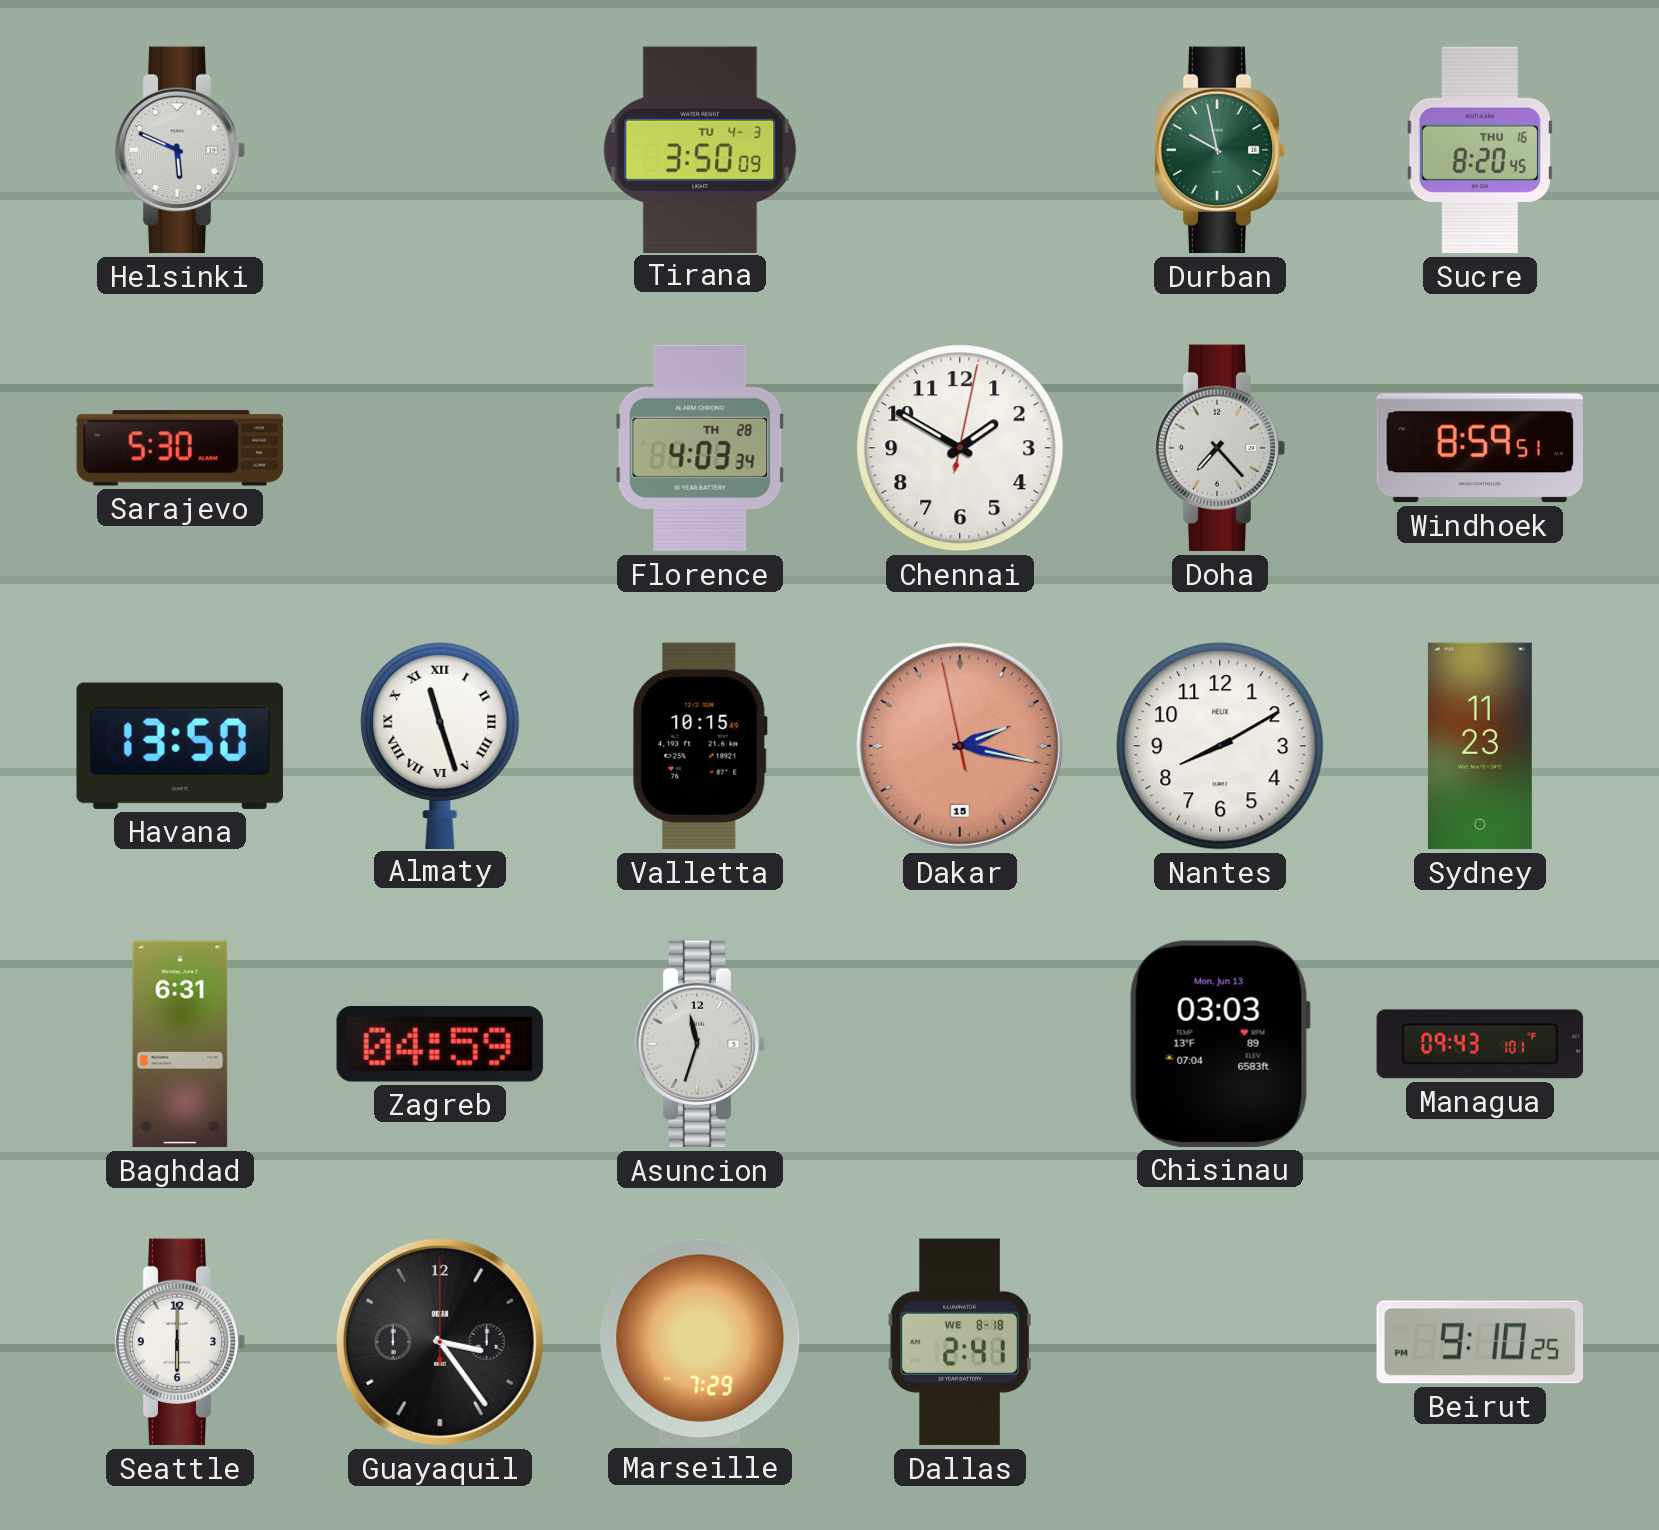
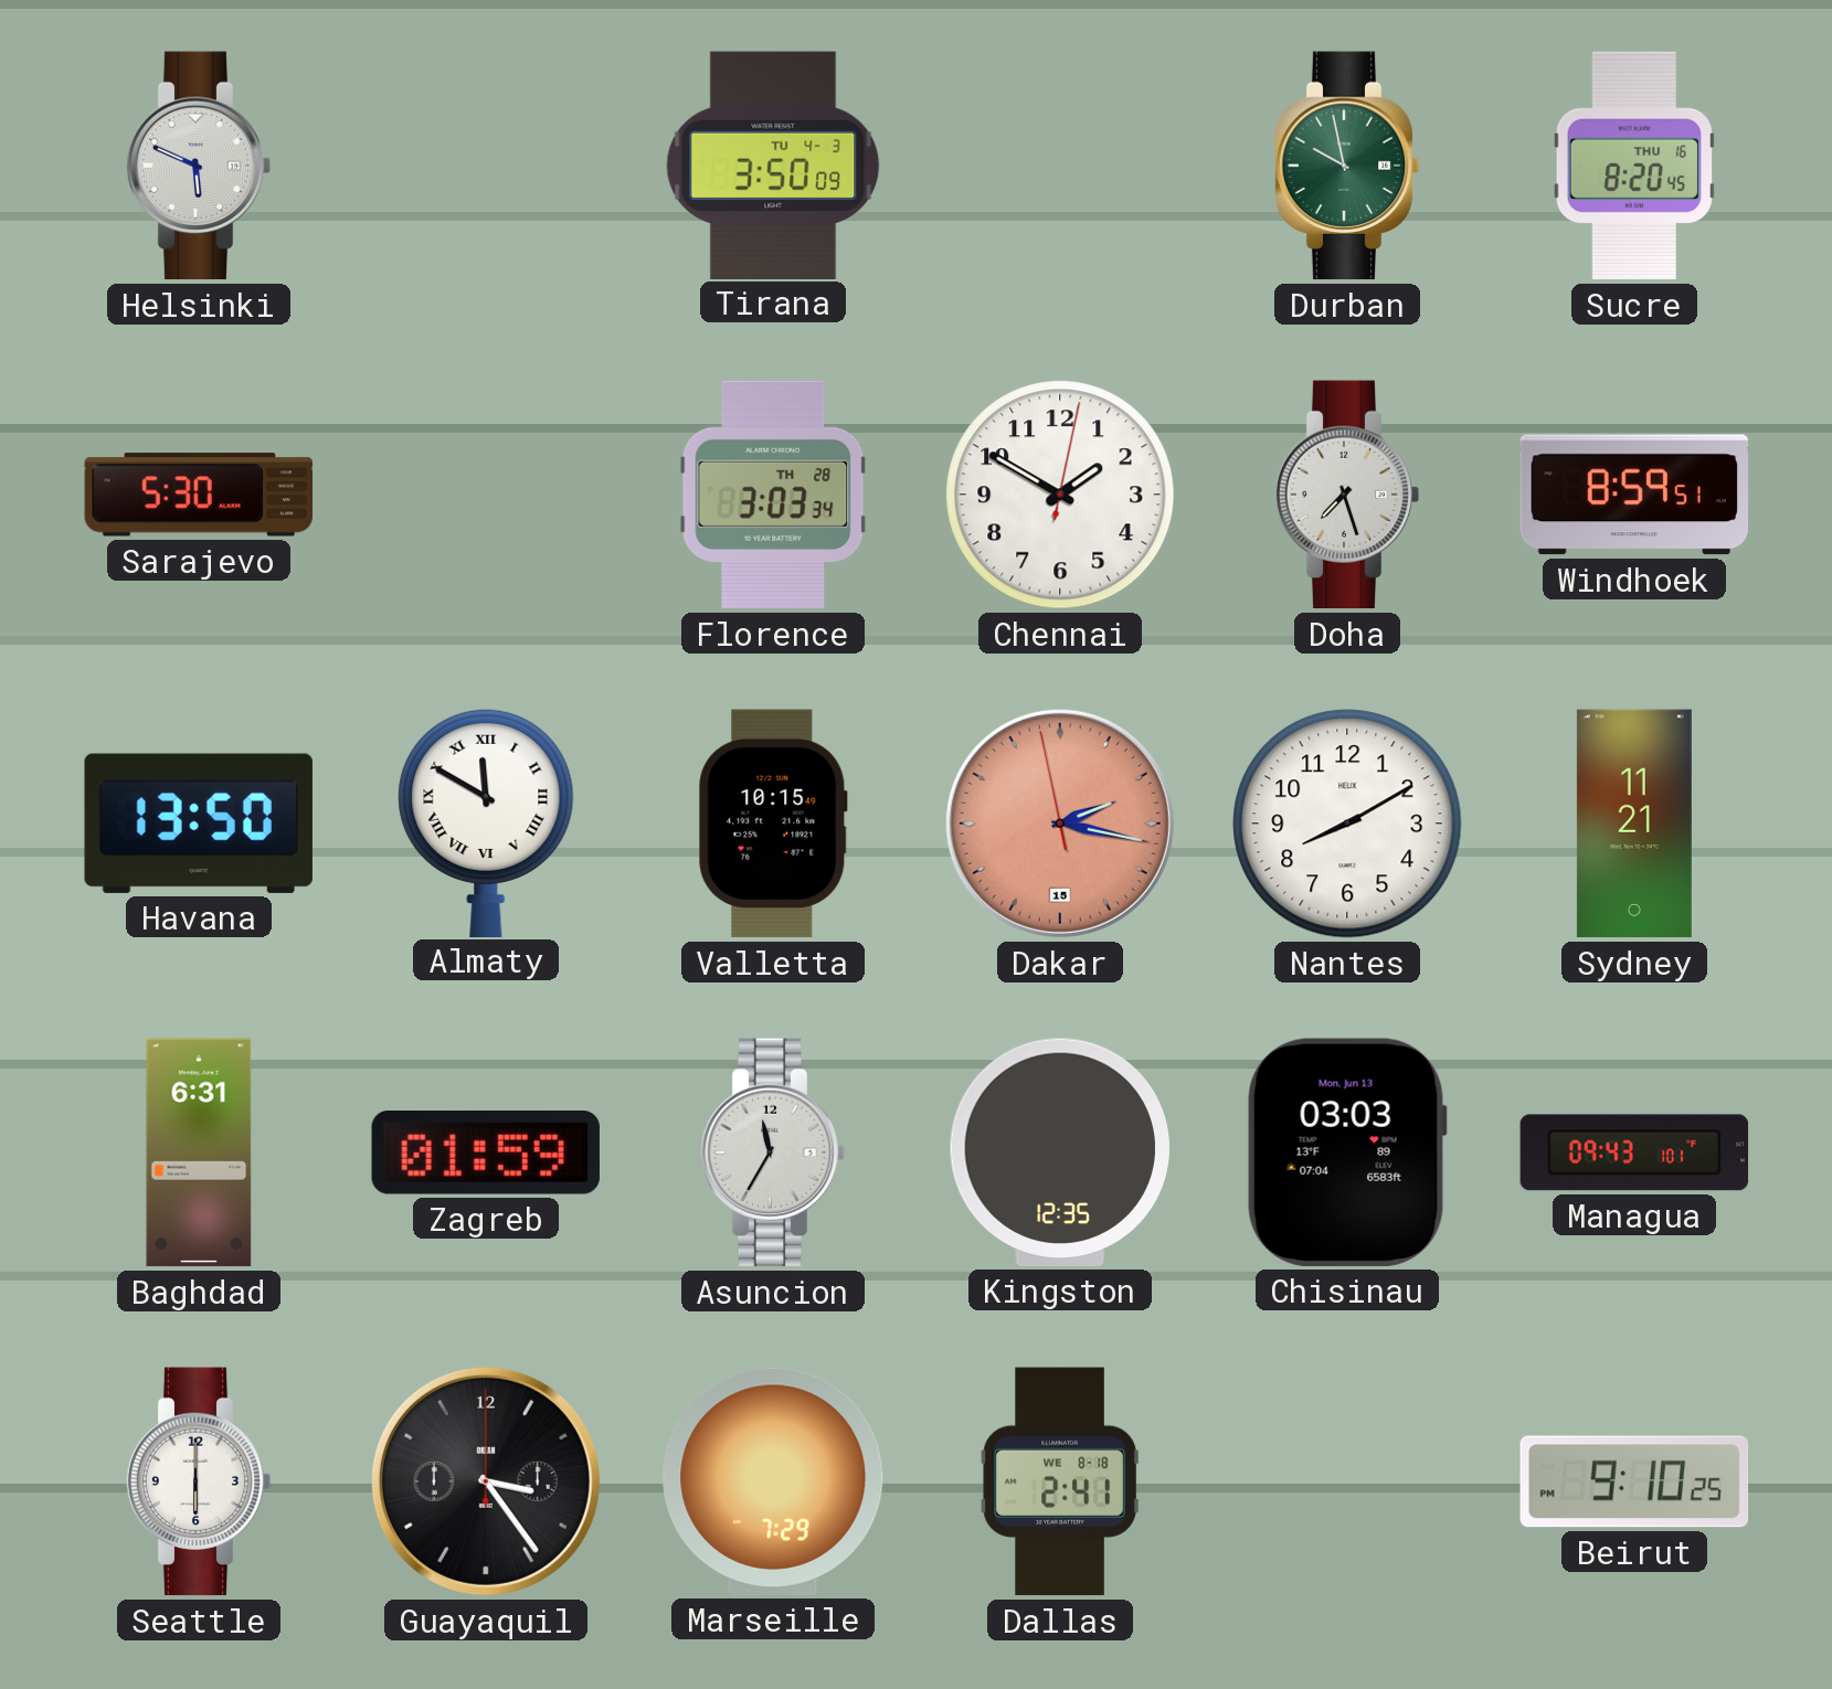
Florence: 4:03 -> 3:03 (773, 495)
Doha: 7:23 -> 7:27 (1347, 495)
Almaty: 11:27 -> 11:50 (486, 822)
Sydney: 11:23 -> 11:21 (1634, 824)
Zagreb: 04:59 -> 01:59 (486, 1154)
Asuncion: 11:33 -> 11:35 (773, 1152)
Kingston: none -> 12:35 (1060, 1152)
